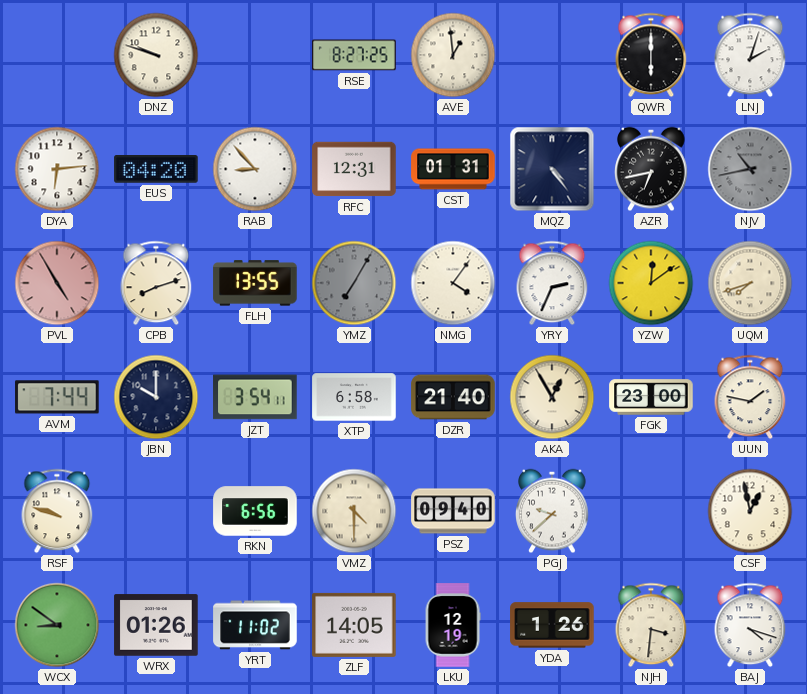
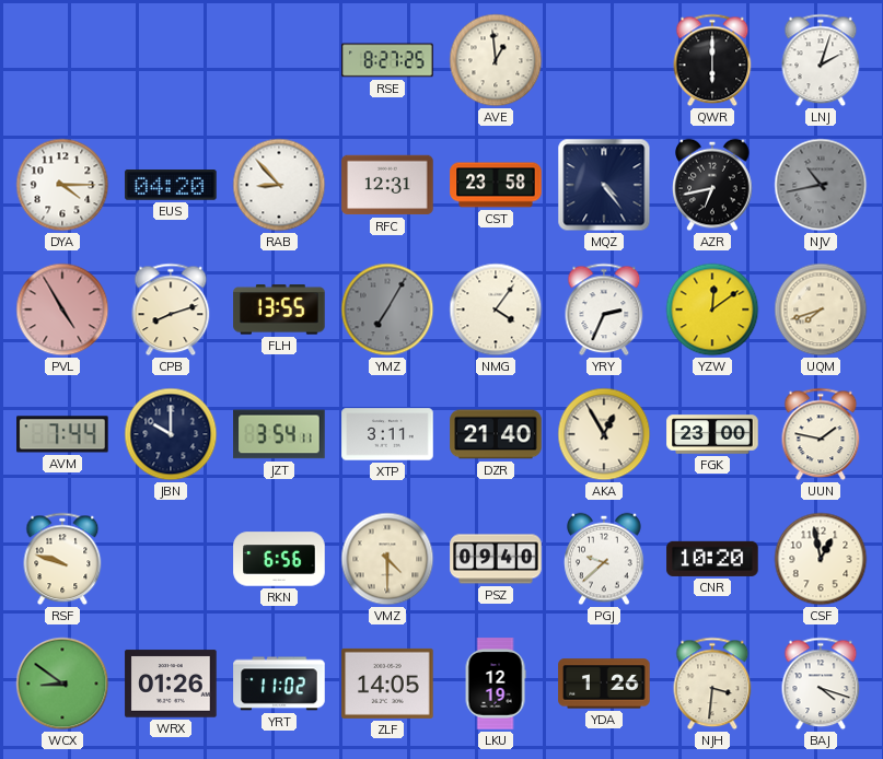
DNZ: 9:48 -> none (156, 55)
DYA: 6:14 -> 4:15 (62, 185)
CST: 01:31 -> 23:58 (496, 185)
XTP: 6:58 -> 3:11 (387, 434)
CNR: none -> 10:20 (712, 559)
